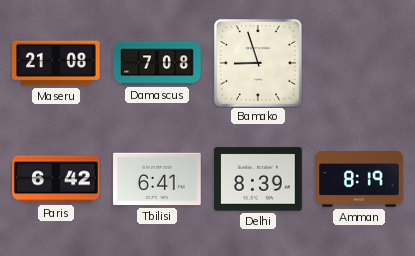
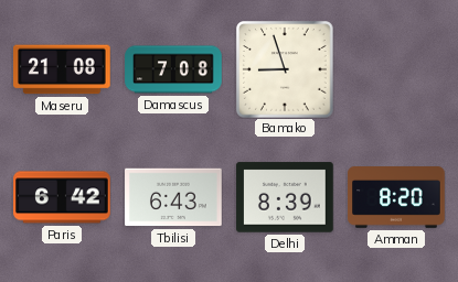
Tbilisi: 6:41 -> 6:43 (173, 197)
Amman: 8:19 -> 8:20 (396, 198)
